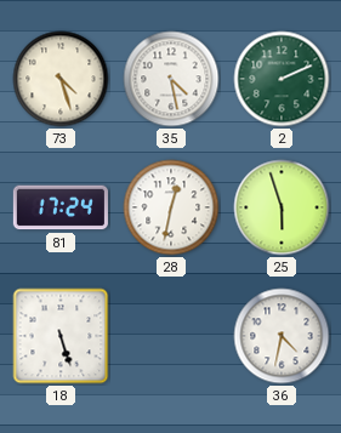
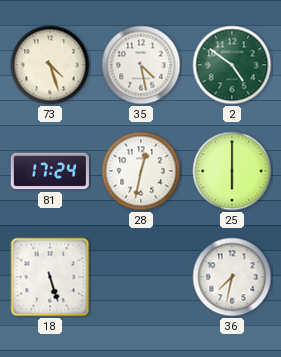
2: 2:11 -> 4:51 (232, 65)
25: 5:57 -> 6:00 (232, 171)
36: 4:32 -> 7:32 (232, 277)
